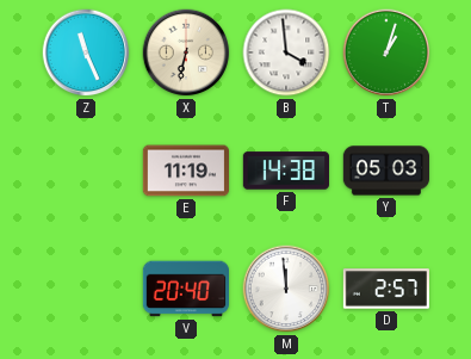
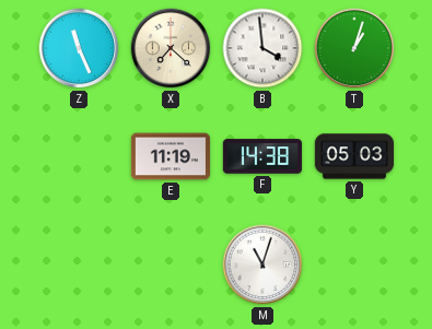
X: 6:32 -> 7:22 (171, 48)
V: 20:40 -> none (185, 289)
M: 11:59 -> 11:03 (262, 265)
D: 2:57 -> none (385, 289)
